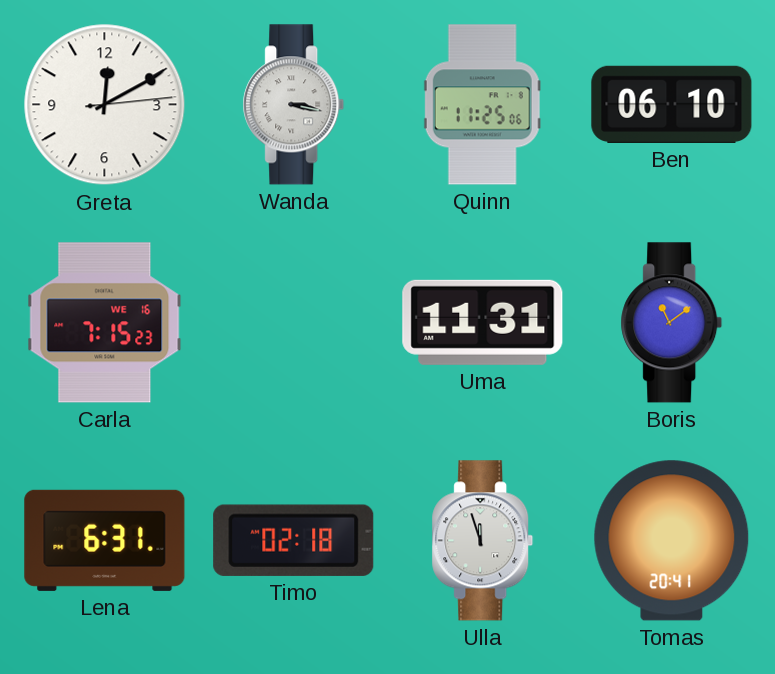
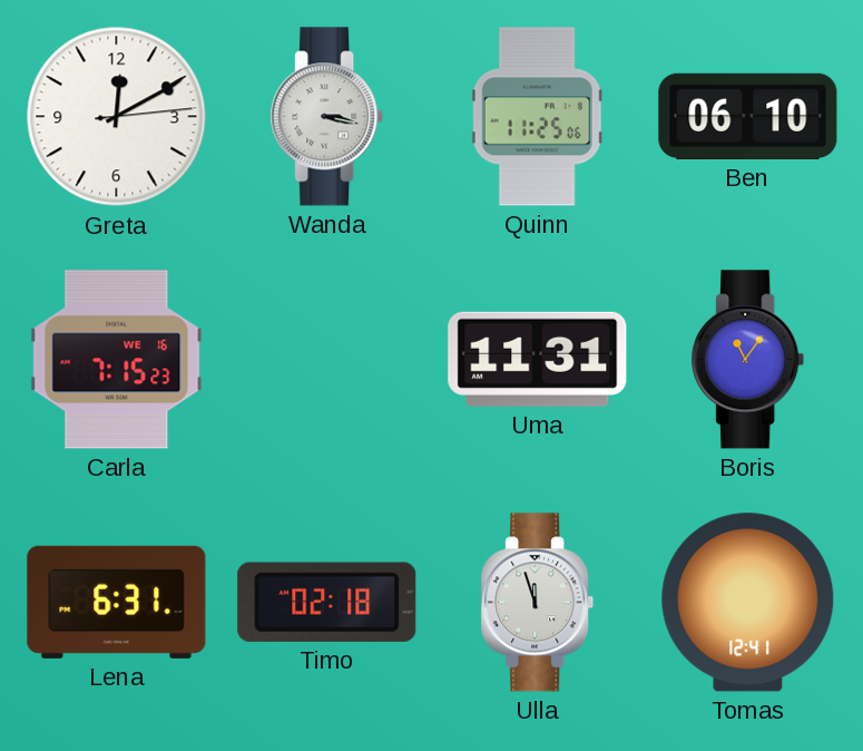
Boris: 11:09 -> 11:06 (748, 360)
Tomas: 20:41 -> 12:41 (748, 603)
